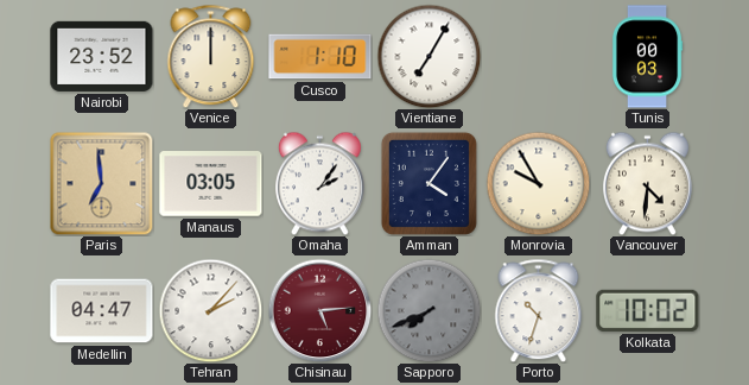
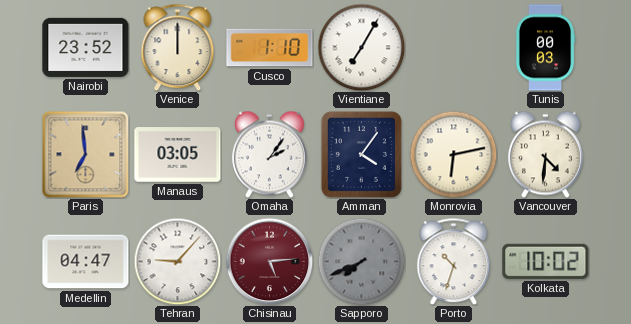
Monrovia: 9:55 -> 6:13 (453, 154)
Tehran: 2:07 -> 9:07 (177, 261)
